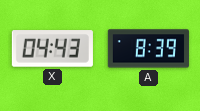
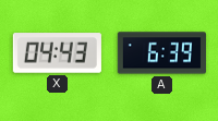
A: 8:39 -> 6:39 (161, 53)
